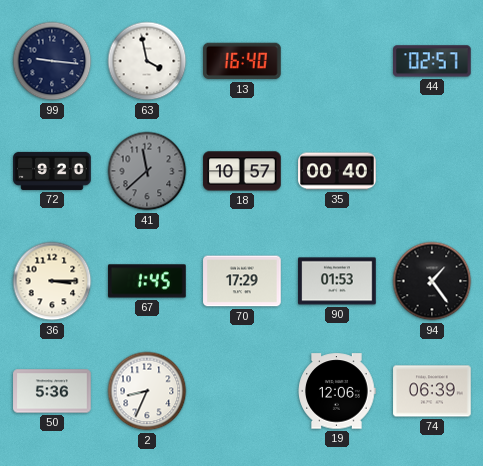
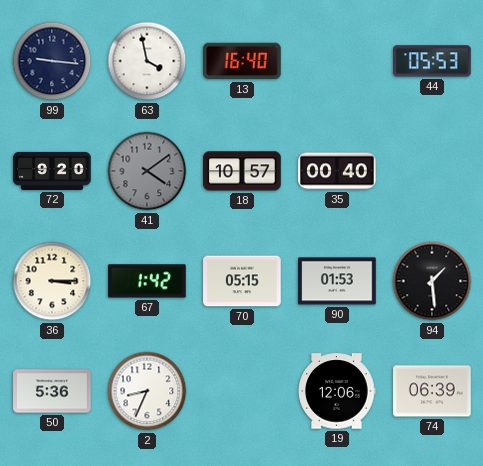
44: 02:57 -> 05:53 (433, 61)
41: 11:38 -> 4:09 (147, 171)
67: 1:45 -> 1:42 (147, 281)
70: 17:29 -> 05:15 (242, 281)
94: 1:24 -> 1:29 (432, 281)
